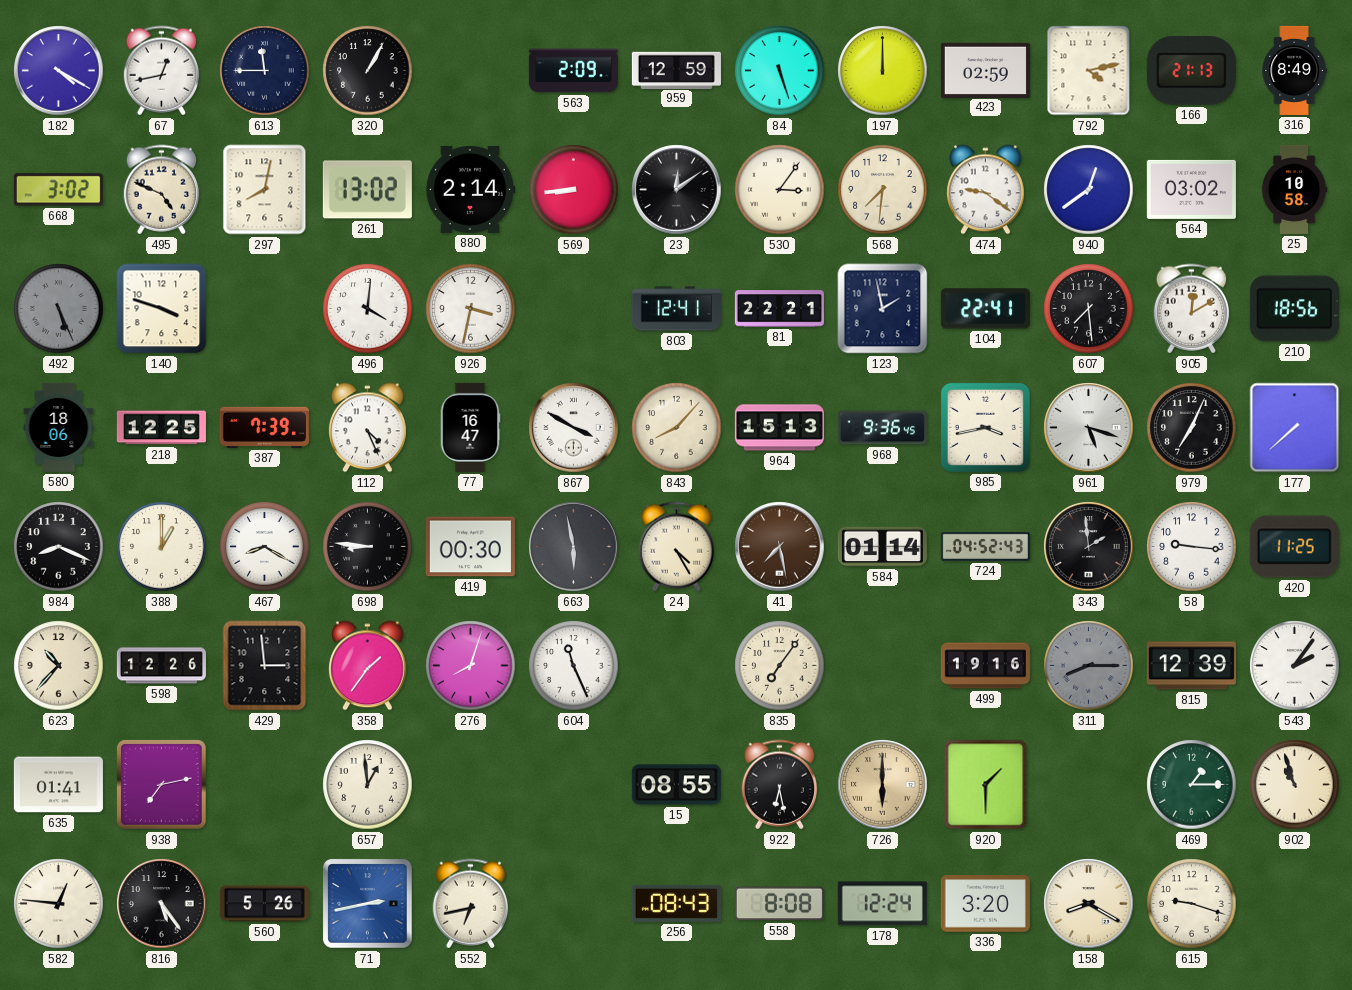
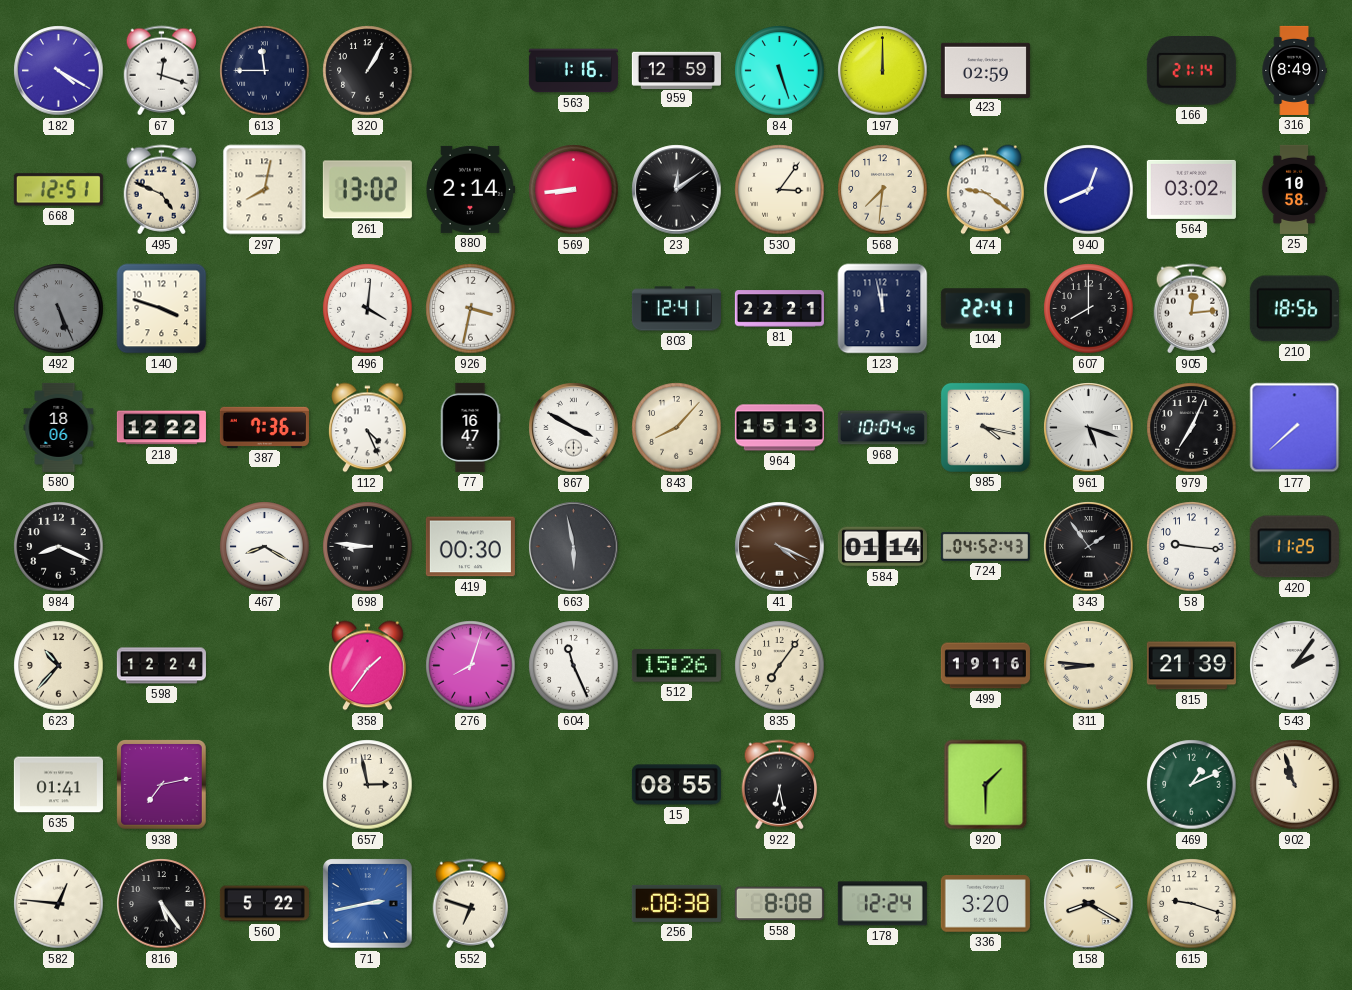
67: 12:43 -> 12:18 (162, 71)
563: 2:09 -> 1:16 (573, 71)
792: 4:13 -> none (1089, 71)
166: 21:13 -> 21:14 (1191, 71)
668: 3:02 -> 12:51 (58, 190)
940: 12:39 -> 12:41 (1089, 190)
123: 1:58 -> 11:58 (883, 309)
607: 7:29 -> 8:00 (1089, 309)
905: 12:10 -> 12:14 (1192, 309)
218: 12:25 -> 12:22 (161, 428)
387: 7:39 -> 7:36 (264, 427)
968: 9:36 -> 10:04 (882, 428)
985: 3:43 -> 4:17 (985, 427)
388: 1:00 -> none (162, 547)
24: 4:25 -> none (677, 547)
41: 7:28 -> 4:19 (780, 547)
343: 1:59 -> 1:54 (1089, 547)
598: 12:26 -> 12:24 (161, 666)
429: 2:59 -> none (265, 666)
512: none -> 15:26 (676, 666)
311: 8:15 -> 8:46 (1089, 666)
311 dial: grey -> cream (1089, 666)
815: 12:39 -> 21:39 (1191, 666)
657: 12:59 -> 2:58 (368, 785)
726: 6:00 -> none (883, 785)
469: 1:15 -> 1:11 (1192, 785)
560: 5:26 -> 5:22 (264, 904)
552: 6:43 -> 6:48 (471, 904)
256: 08:43 -> 08:38 (676, 903)
